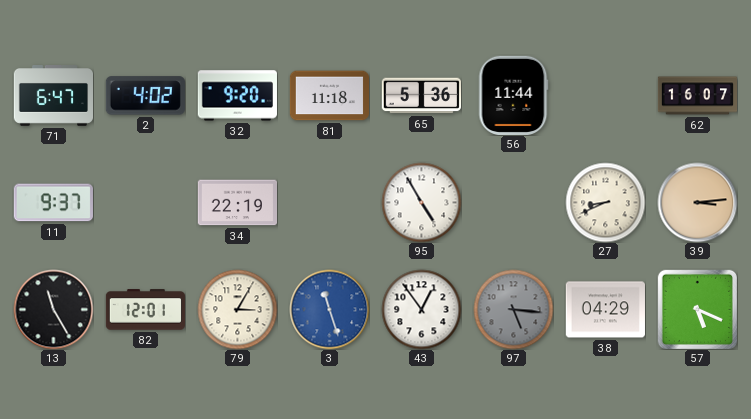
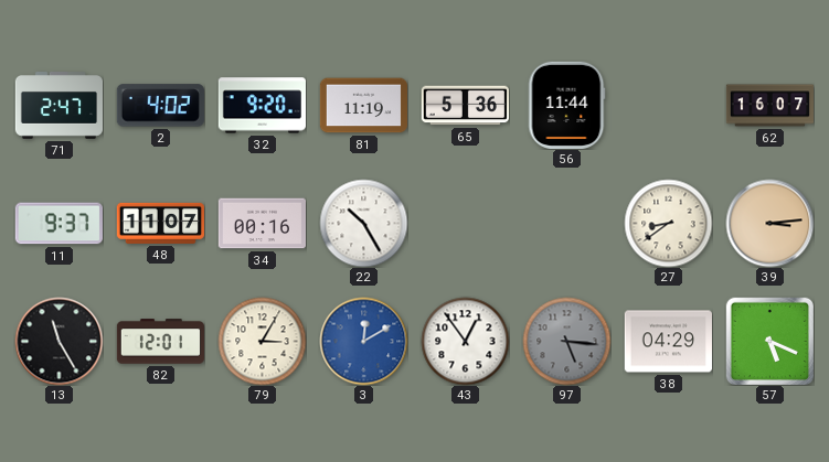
71: 6:47 -> 2:47 (59, 106)
81: 11:18 -> 11:19 (363, 106)
48: none -> 11:07 (160, 223)
34: 22:19 -> 00:16 (262, 224)
22: none -> 10:25 (363, 223)
95: 4:55 -> none (421, 202)
27: 8:41 -> 8:39 (668, 223)
3: 11:27 -> 12:10 (363, 341)
